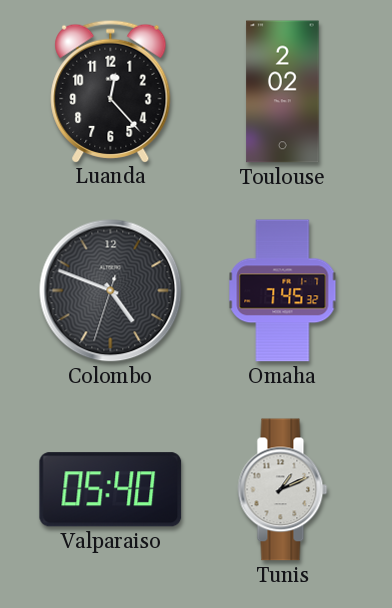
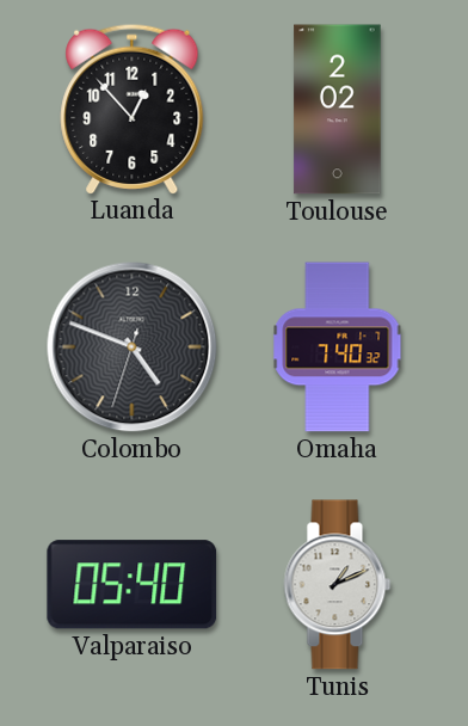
Luanda: 12:23 -> 12:53 (133, 109)
Omaha: 7:45 -> 7:40 (338, 347)
